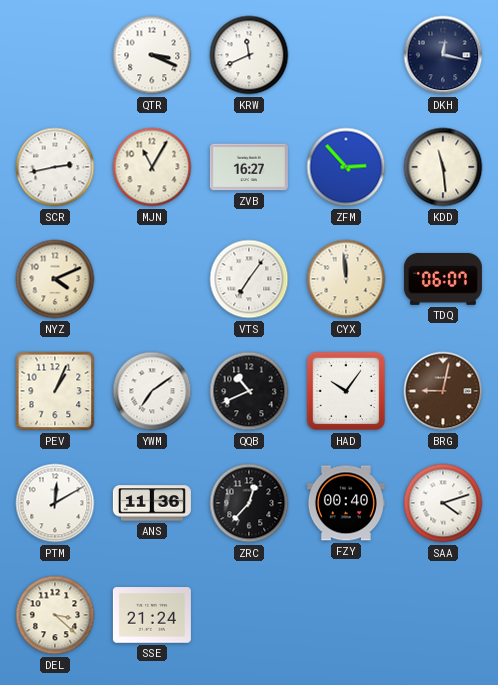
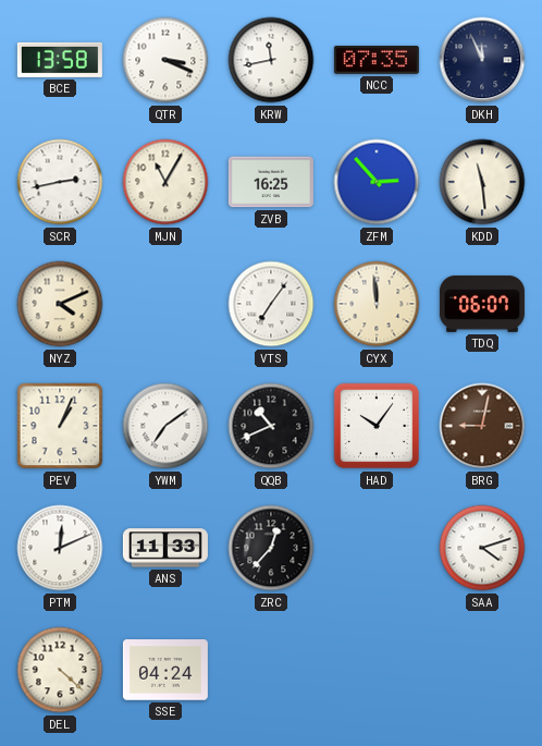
BCE: none -> 13:58 (60, 60)
KRW: 11:41 -> 11:43 (271, 60)
NCC: none -> 07:35 (377, 60)
DKH: 12:17 -> 11:56 (482, 60)
ZVB: 16:27 -> 16:25 (271, 182)
PTM: 12:10 -> 12:11 (60, 548)
ANS: 11:36 -> 11:33 (165, 548)
FZY: 00:40 -> none (346, 503)
DEL: 3:22 -> 4:22 (60, 670)
SSE: 21:24 -> 04:24 (165, 670)
